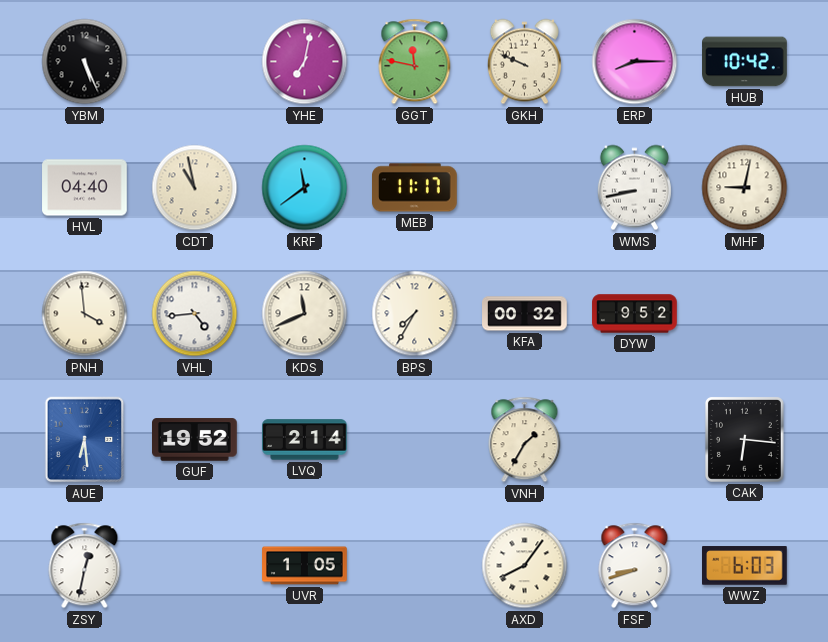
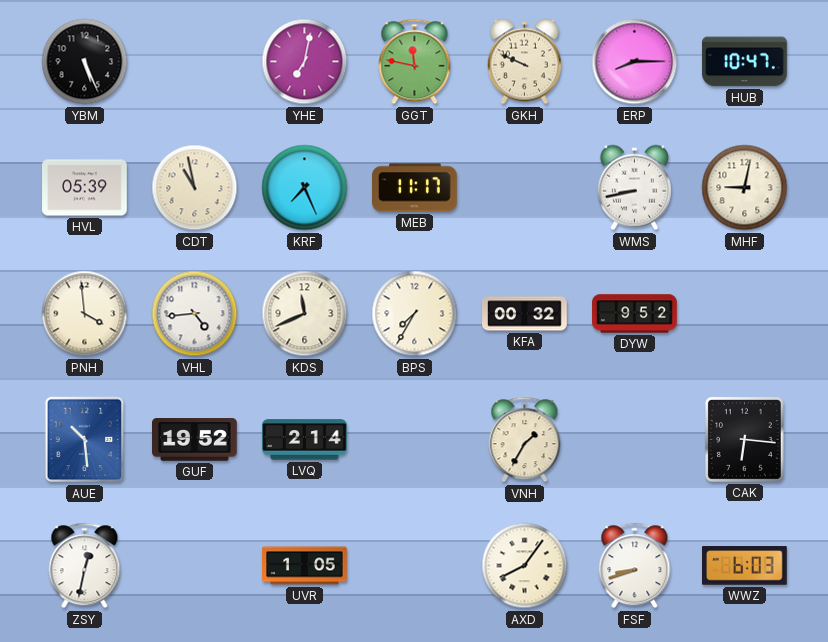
HUB: 10:42 -> 10:47 (745, 62)
HVL: 04:40 -> 05:39 (85, 188)
KRF: 11:39 -> 7:26 (305, 188)
AUE: 6:29 -> 10:29 (85, 440)
